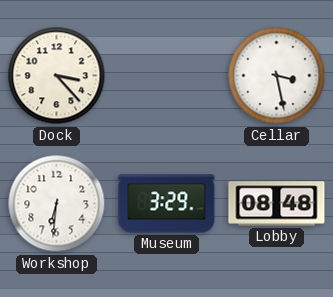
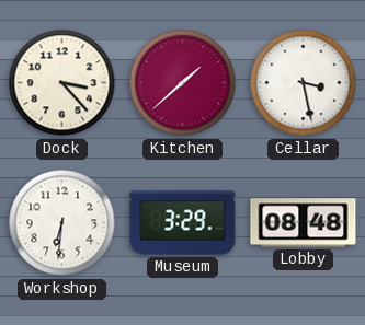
Kitchen: none -> 1:38 (183, 83)
